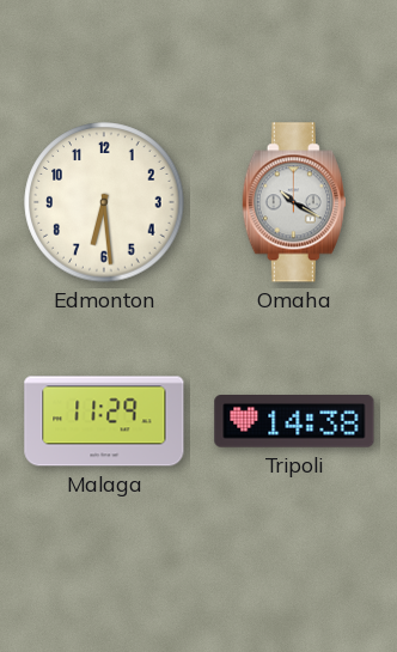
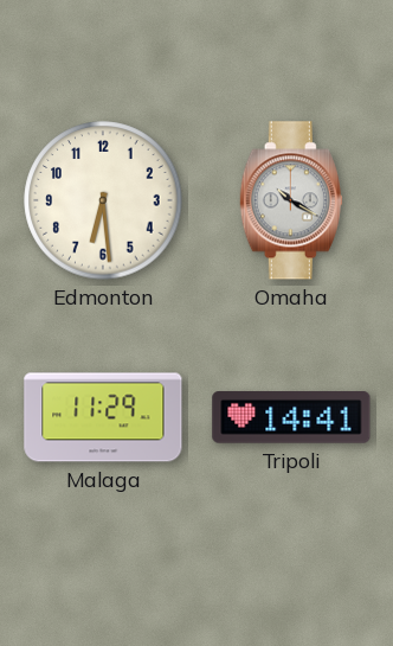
Tripoli: 14:38 -> 14:41 (291, 418)
